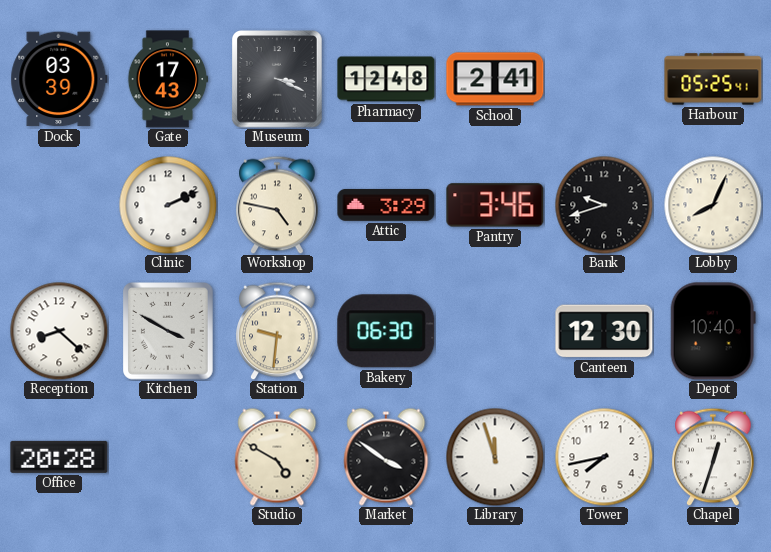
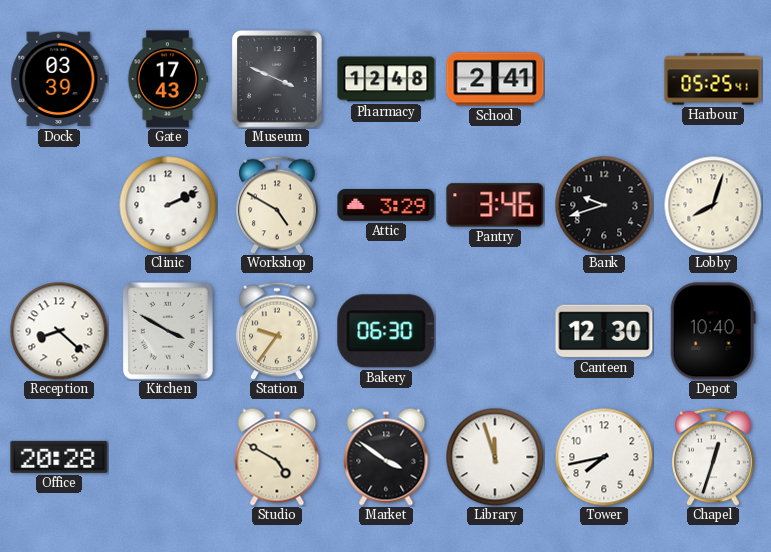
Museum: 3:19 -> 3:49 (278, 80)
Workshop: 4:47 -> 4:50 (277, 205)
Lobby: 8:04 -> 8:03 (713, 205)
Station: 9:31 -> 9:36 (277, 331)
